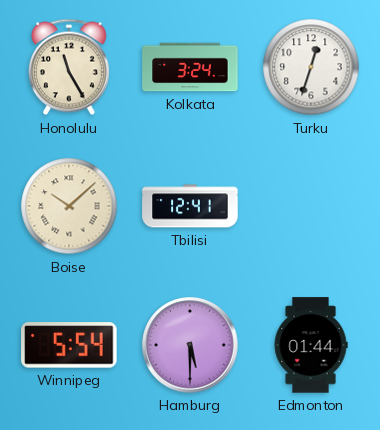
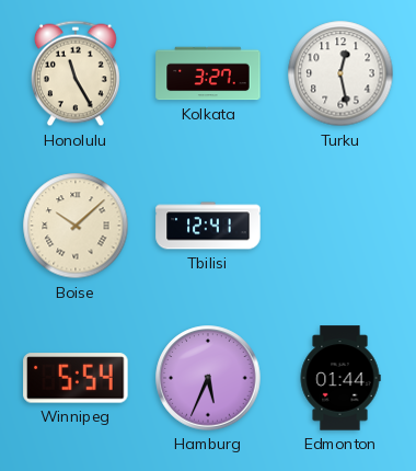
Kolkata: 3:24 -> 3:27 (208, 73)
Turku: 12:33 -> 12:28 (340, 73)
Hamburg: 5:30 -> 5:34 (208, 378)
